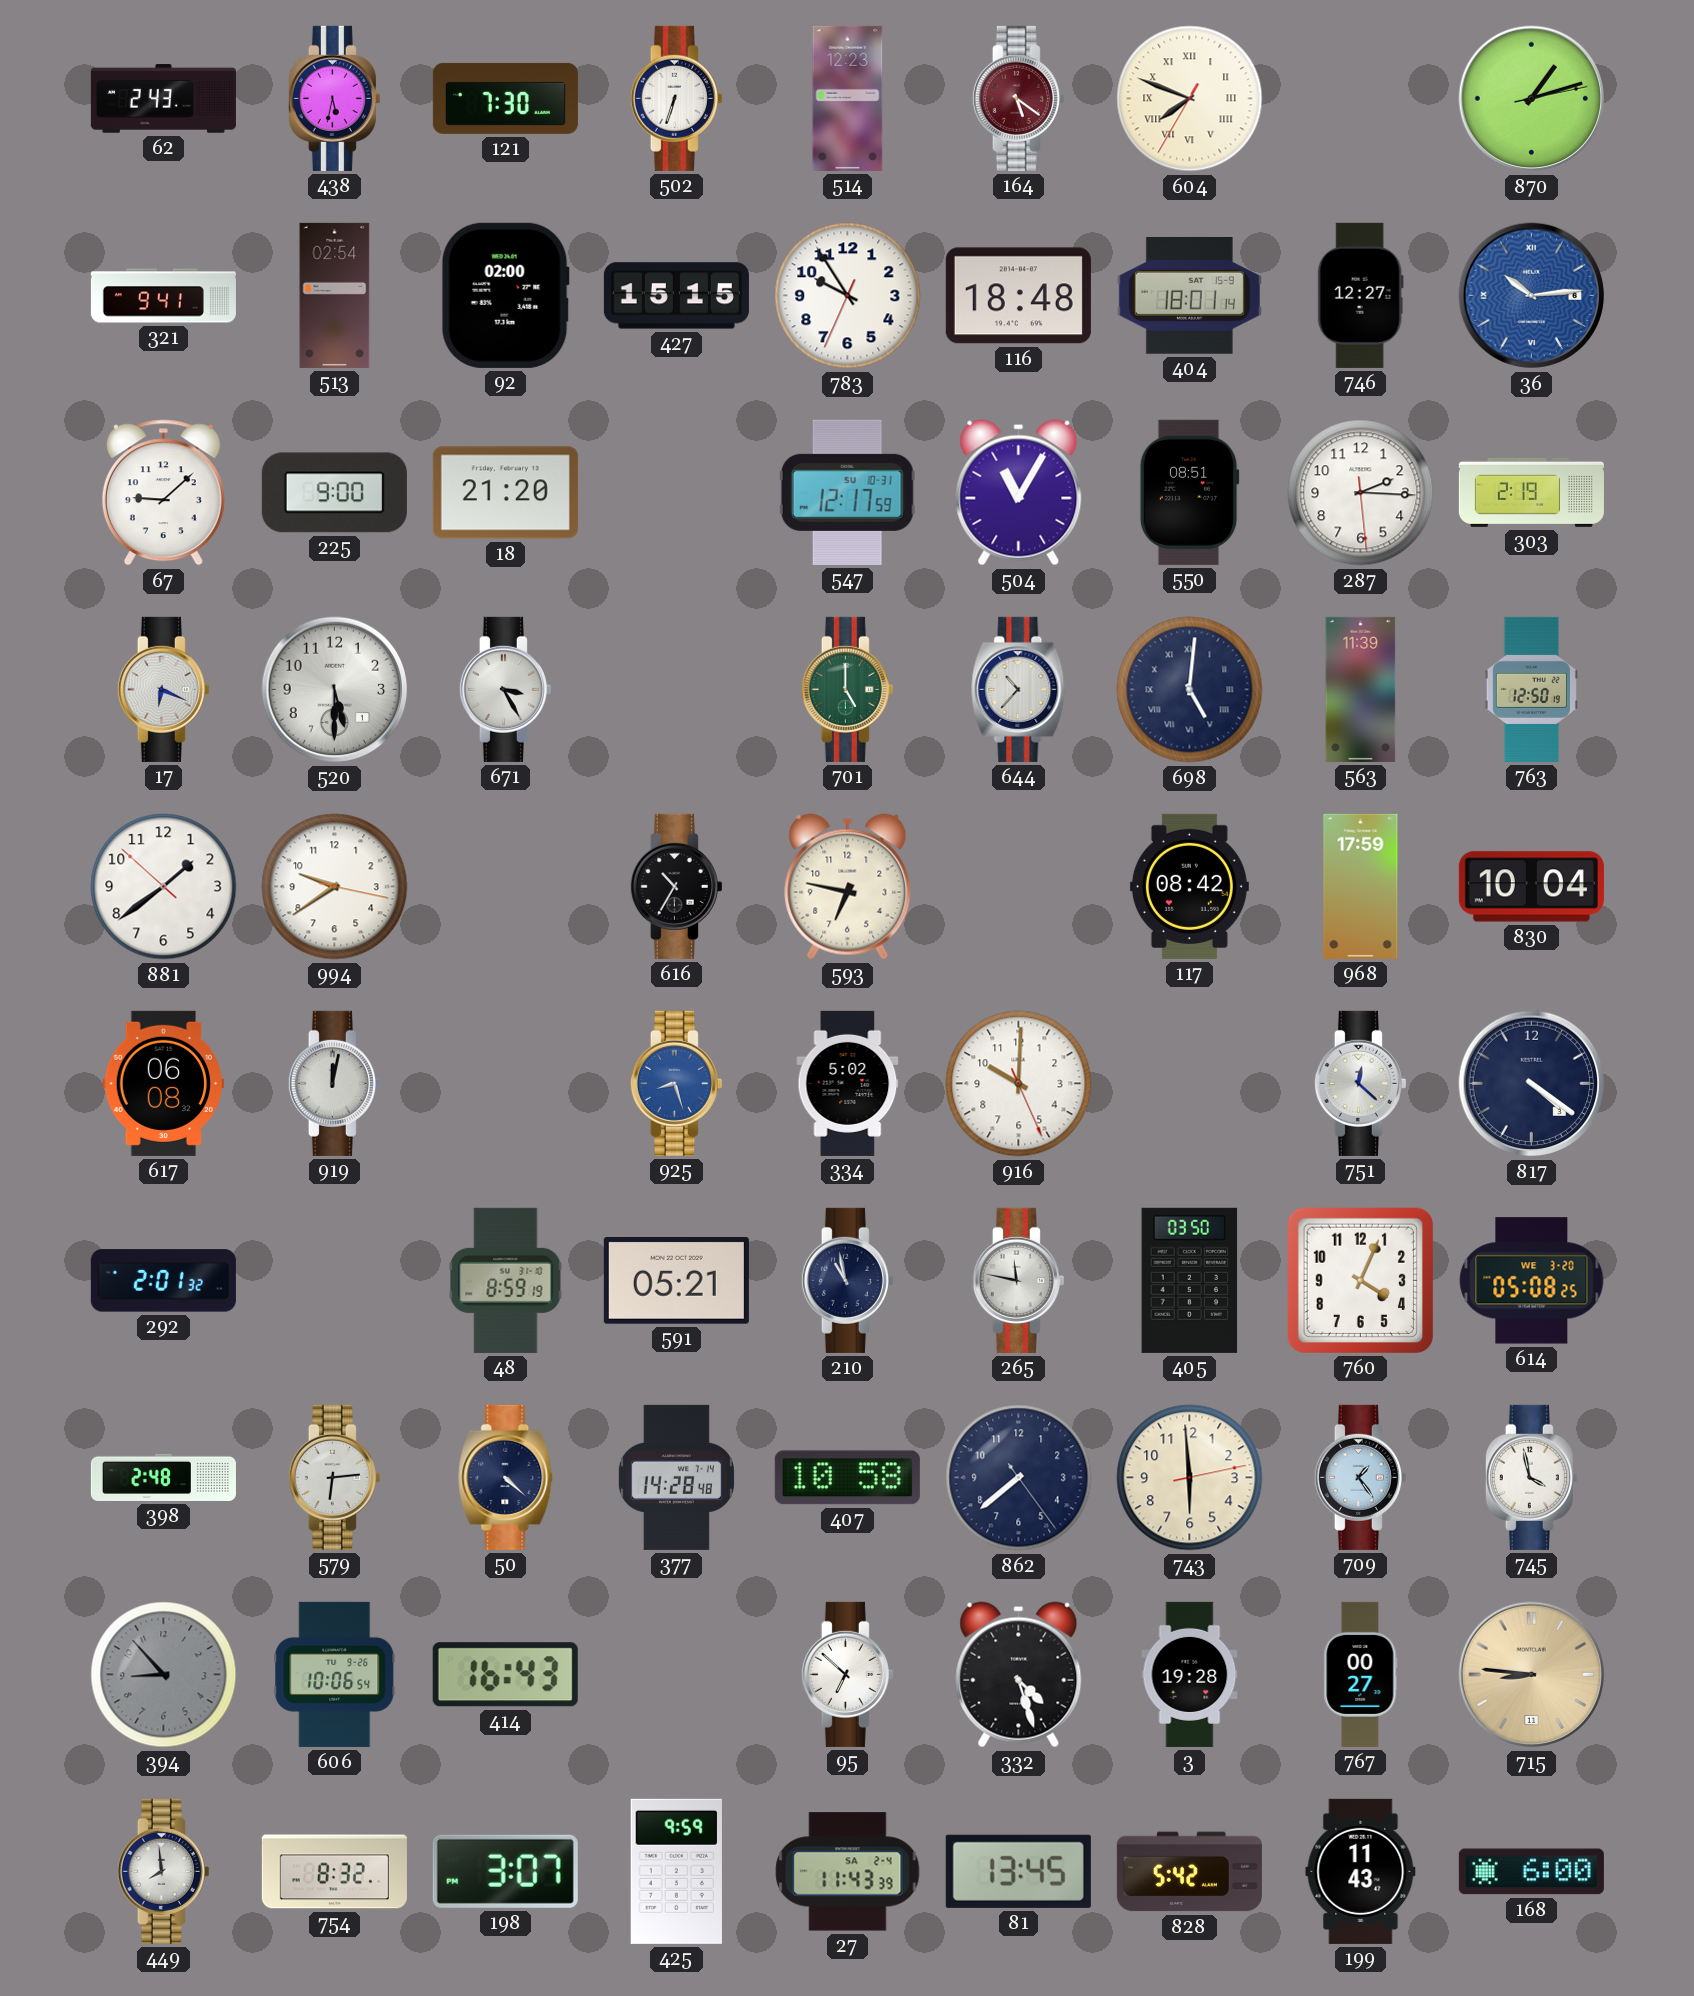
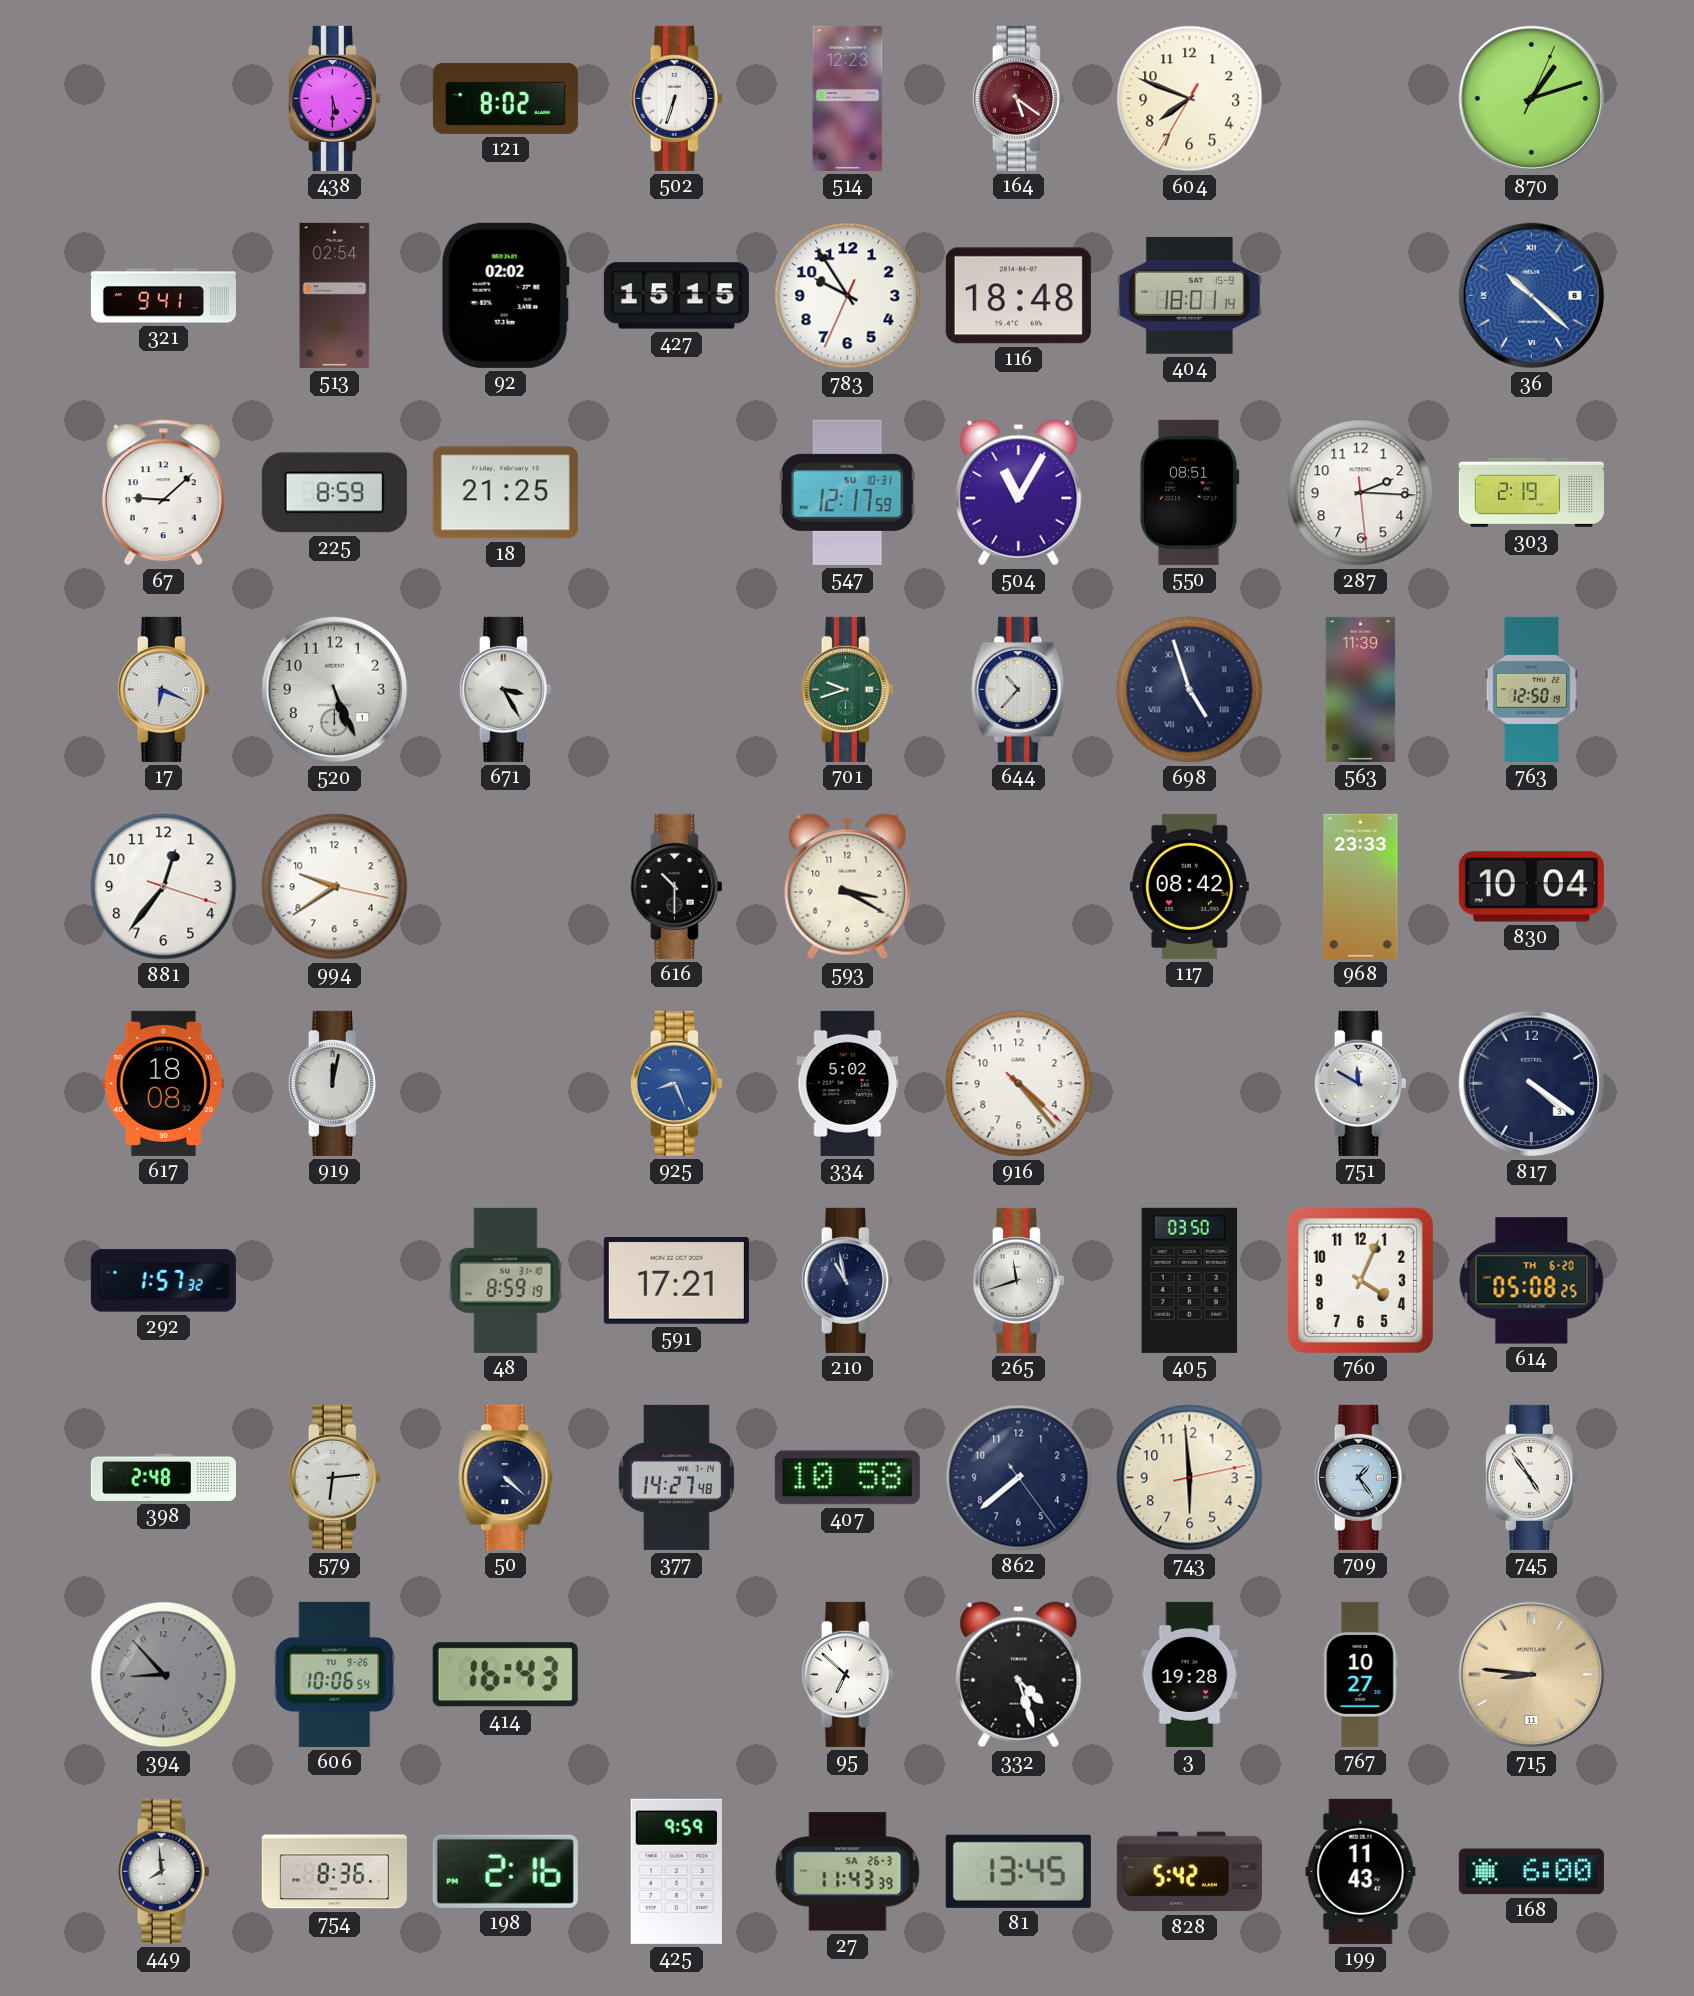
62: 2:43 -> none (163, 99)
438: 5:32 -> 5:30 (334, 98)
121: 7:30 -> 8:02 (505, 98)
604 numerals: Roman -> Arabic (1190, 99)
870: 1:12:13 -> 1:12:04 (1532, 99)
92: 02:00 -> 02:02 (505, 295)
746: 12:27 -> none (1360, 295)
36: 10:14 -> 10:22 (1532, 296)
225: 9:00 -> 8:59 (334, 493)
18: 21:20 -> 21:25 (505, 493)
520: 5:30 -> 5:26 (335, 690)
701: 5:00 -> 9:42 (847, 689)
698: 5:01 -> 4:57 (1190, 690)
881: 1:38 -> 12:36 (164, 887)
616: 10:35 -> 10:30 (676, 886)
593: 6:47 -> 3:20 (848, 887)
968: 17:59 -> 23:33 (1361, 886)
617: 06:08 -> 18:08 (163, 1083)
925: 8:27 -> 8:26 (676, 1083)
916: 10:00 -> 4:23 (1019, 1084)
751: 12:22 -> 11:50 (1360, 1083)
292: 2:01 -> 1:57 (163, 1281)
591: 05:21 -> 17:21 (676, 1280)
265: 11:47 -> 11:42 (1018, 1280)
614 date: WE 3-20 -> TH 6-20 (1532, 1281)
377: 14:28 -> 14:27 (676, 1477)
745: 3:58 -> 4:54 (1531, 1477)
767: 00:27 -> 10:27 (1361, 1674)
754: 8:32 -> 8:36 (334, 1872)
198: 3:07 -> 2:16 (505, 1871)
27 date: SA 2-4 -> SA 26-3 (848, 1872)
